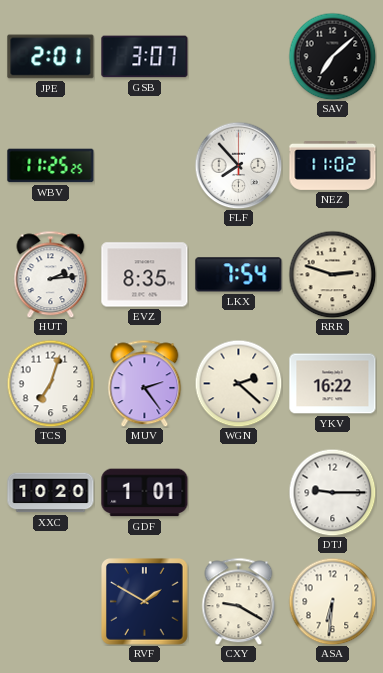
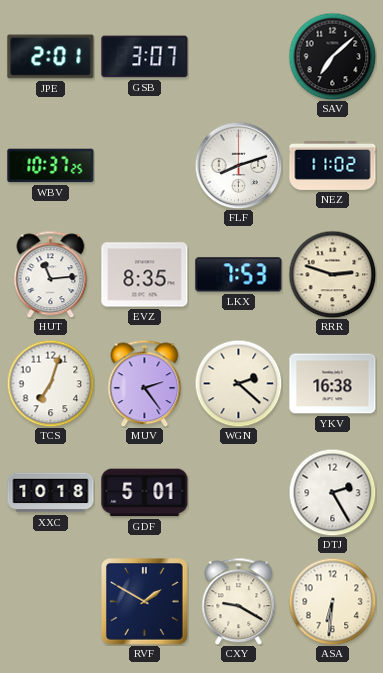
WBV: 11:25 -> 10:37 (51, 166)
FLF: 7:53 -> 8:12 (238, 165)
HUT: 2:14 -> 11:14 (51, 274)
LKX: 7:54 -> 7:53 (239, 275)
YKV: 16:22 -> 16:38 (333, 384)
XXC: 10:20 -> 10:18 (51, 493)
GDF: 1:01 -> 5:01 (145, 493)
DTJ: 9:15 -> 2:25 (332, 492)
